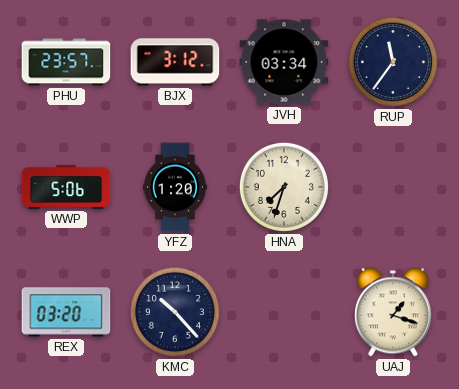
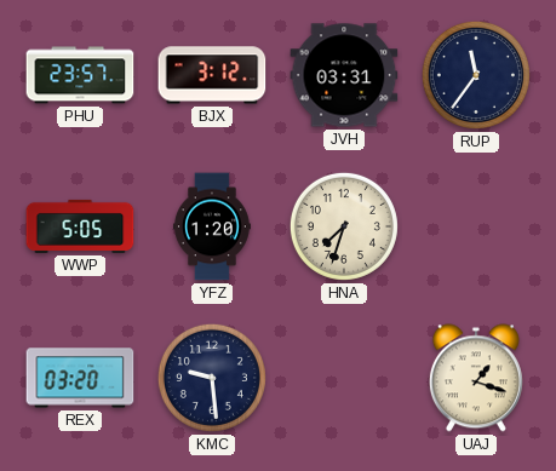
JVH: 03:34 -> 03:31 (344, 75)
WWP: 5:06 -> 5:05 (80, 226)
KMC: 10:23 -> 9:29 (212, 378)
